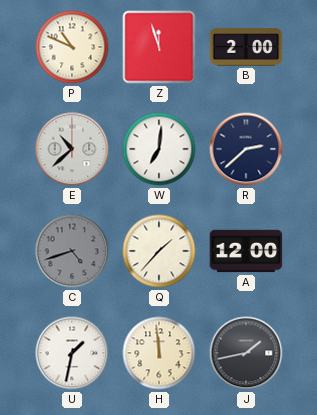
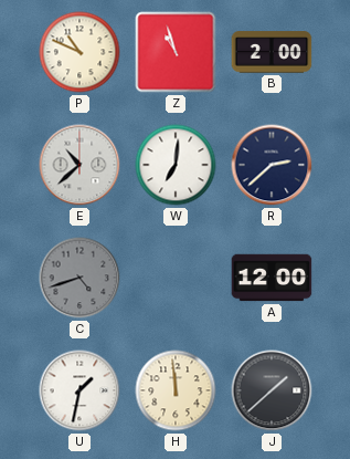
Z: 11:57 -> 10:57 (176, 52)
Q: 1:37 -> none (159, 251)
J: 1:43 -> 1:38 (272, 390)
